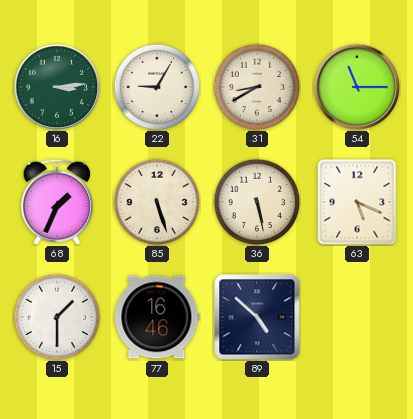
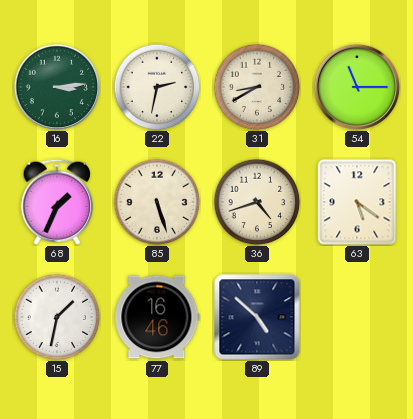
22: 9:05 -> 2:32 (157, 87)
36: 5:28 -> 4:42 (257, 202)
63: 5:19 -> 5:21 (357, 202)
15: 1:30 -> 1:32 (57, 317)
